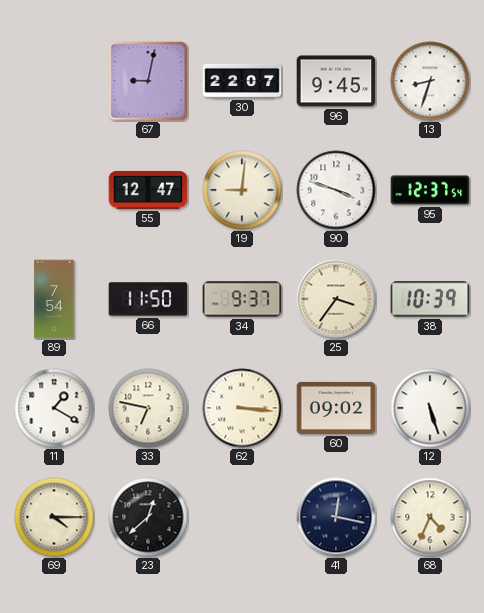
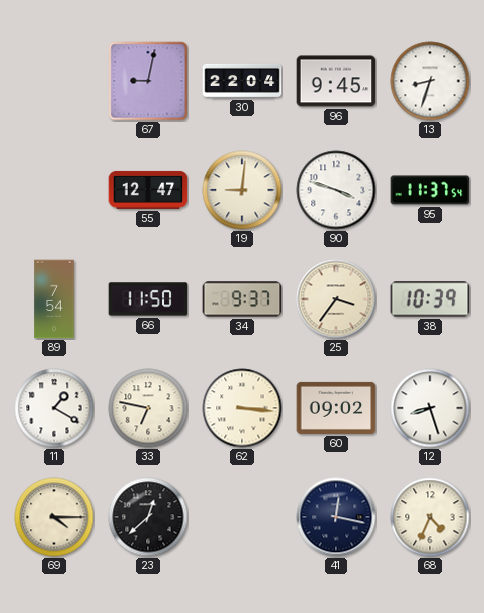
30: 22:07 -> 22:04 (242, 81)
95: 12:37 -> 11:37 (430, 190)
12: 5:27 -> 8:27 (430, 408)
